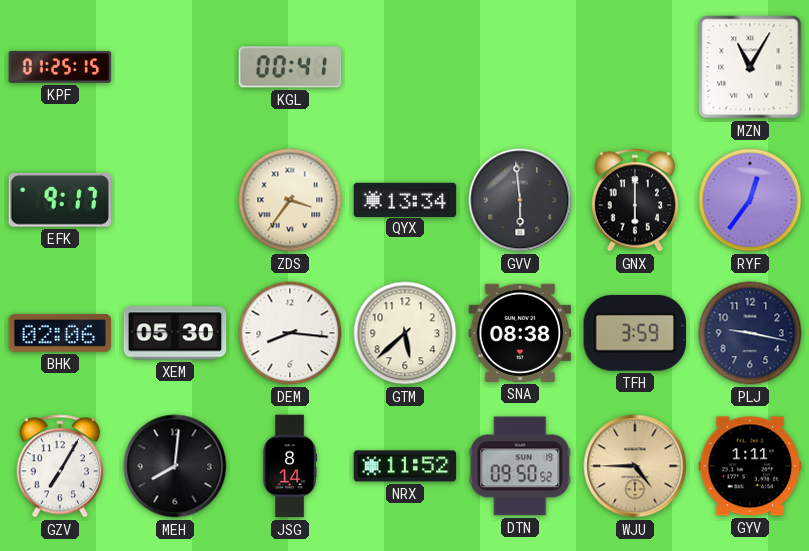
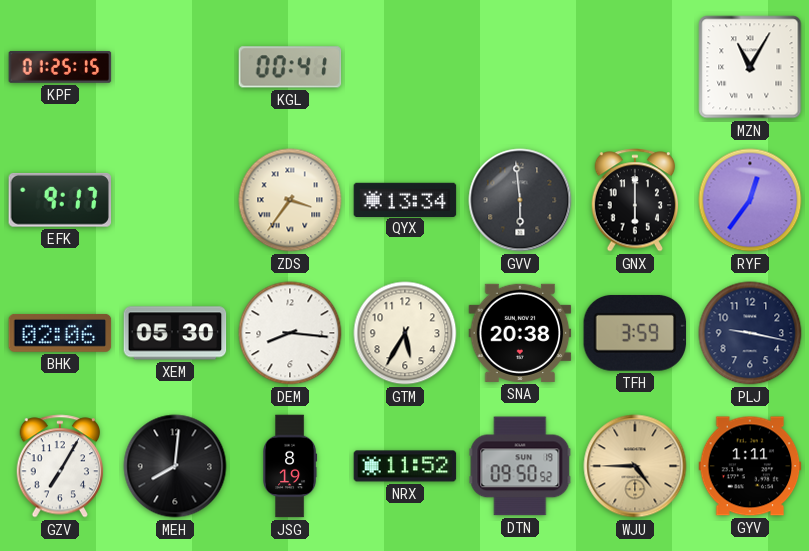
GTM: 5:38 -> 5:35 (405, 333)
SNA: 08:38 -> 20:38 (520, 333)
JSG: 8:14 -> 8:19 (291, 466)
